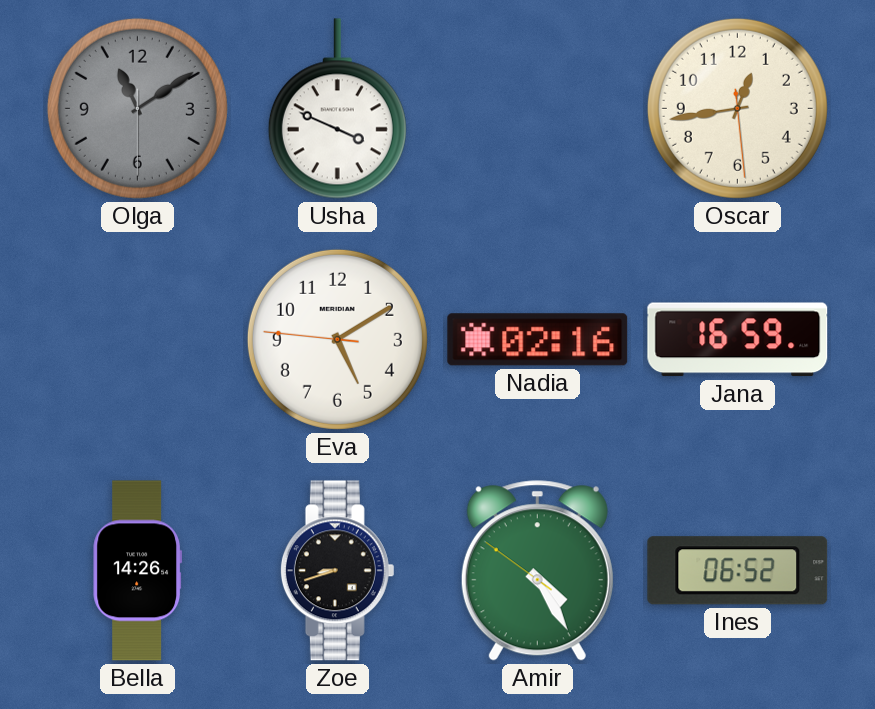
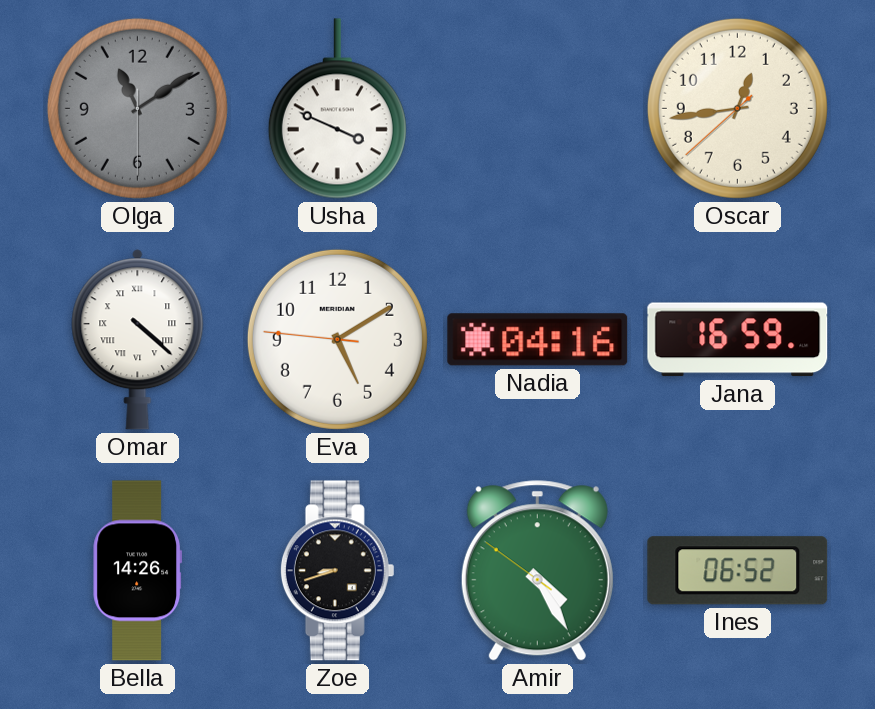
Oscar: 12:43:29 -> 12:43:38 (737, 108)
Omar: none -> 4:22 (138, 340)
Nadia: 02:16 -> 04:16 (538, 340)
